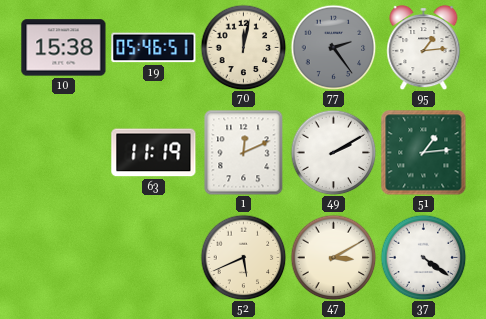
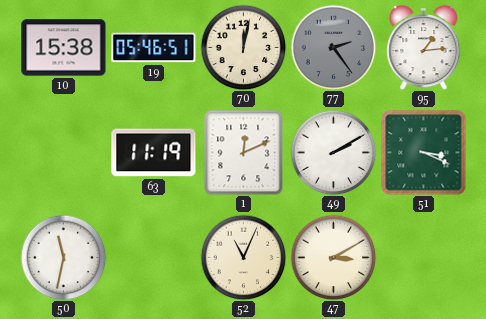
51: 1:14 -> 3:19 (424, 153)
50: none -> 11:32 (63, 257)
52: 5:41 -> 11:04 (243, 257)
37: 4:21 -> none (423, 257)
